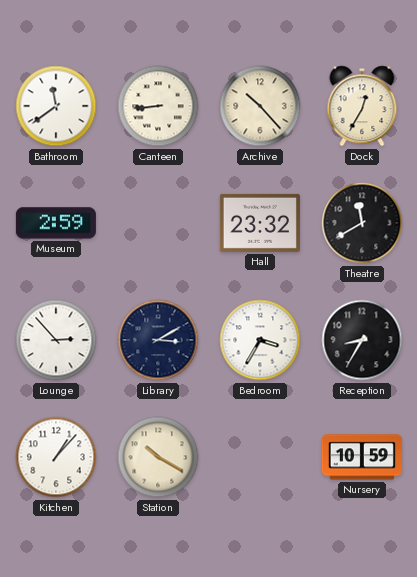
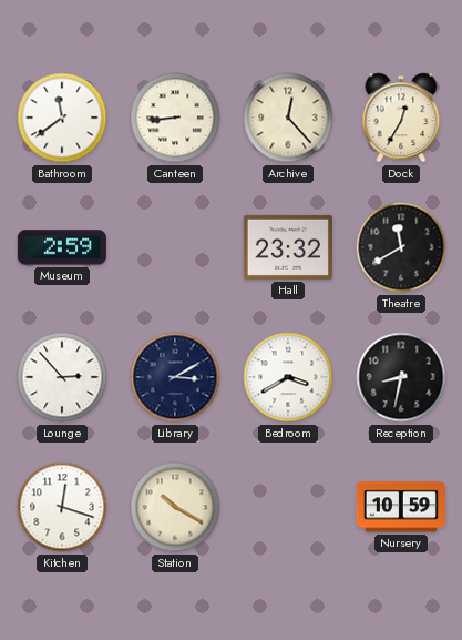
Archive: 10:23 -> 12:23 (288, 118)
Bedroom: 3:35 -> 3:40 (288, 377)
Reception: 8:35 -> 8:32 (401, 377)
Kitchen: 1:07 -> 12:18 (62, 507)
